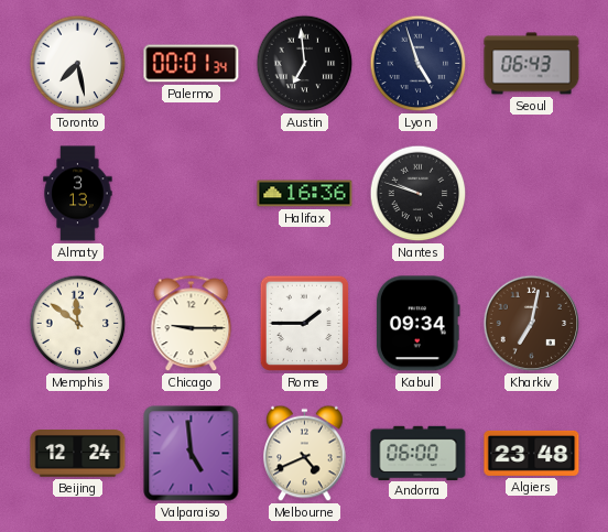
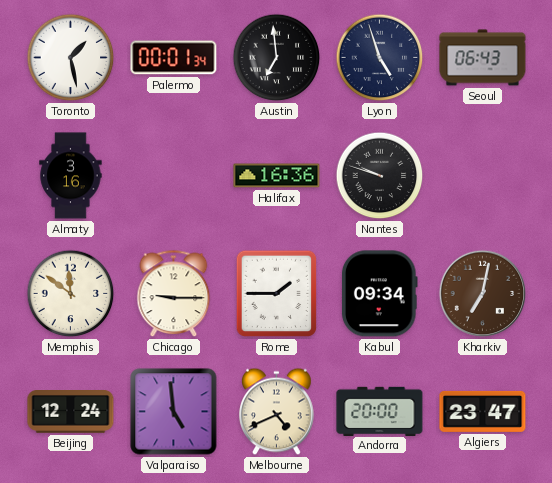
Toronto: 7:28 -> 1:28 (71, 58)
Almaty: 3:13 -> 3:16 (71, 176)
Andorra: 06:00 -> 20:00 (380, 411)
Algiers: 23:48 -> 23:47 (483, 411)
